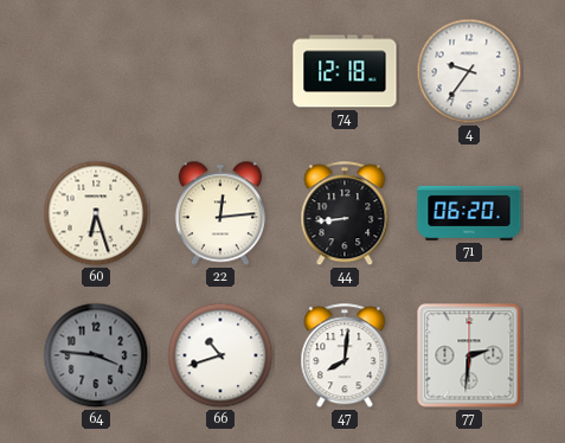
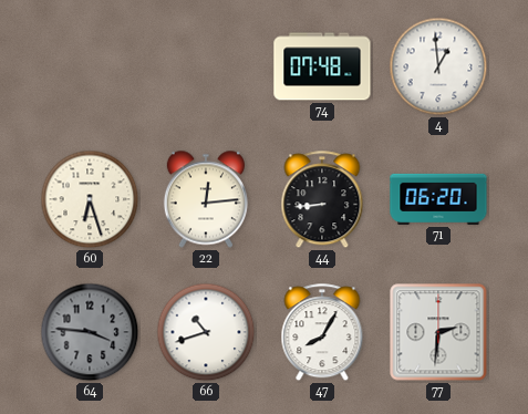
74: 12:18 -> 07:48 (322, 66)
4: 9:36 -> 12:59 (438, 66)
47: 8:01 -> 8:05 (322, 333)
